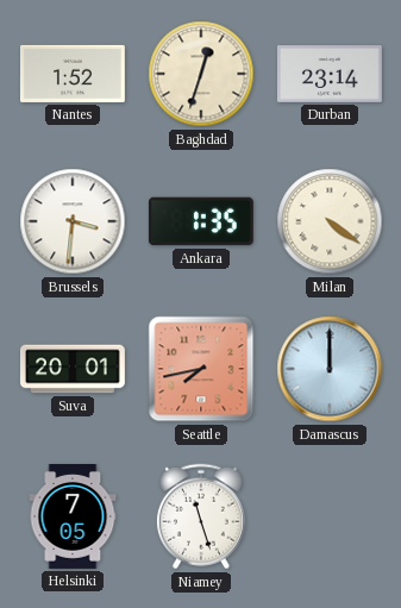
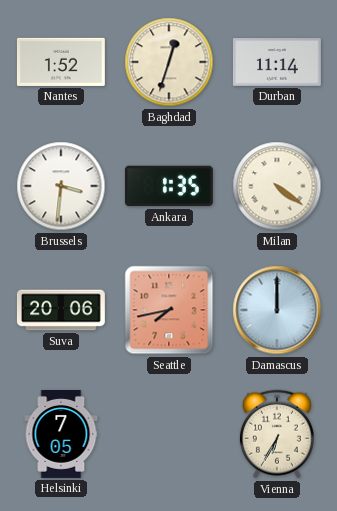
Durban: 23:14 -> 11:14 (277, 63)
Suva: 20:01 -> 20:06 (61, 310)
Niamey: 11:27 -> none (201, 516)
Vienna: none -> 6:35 (277, 434)
